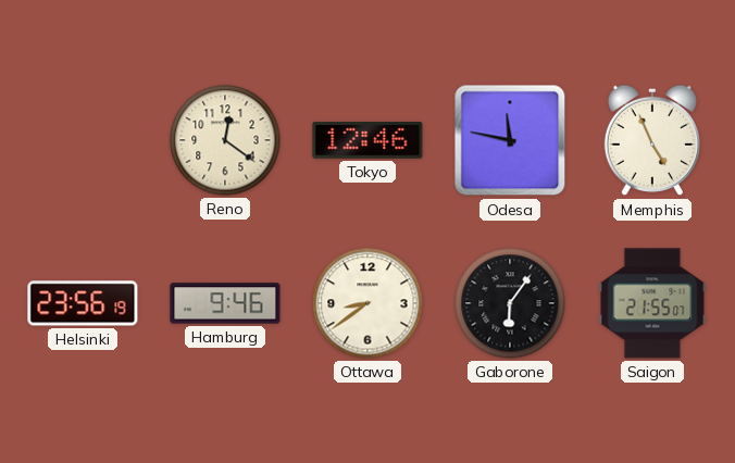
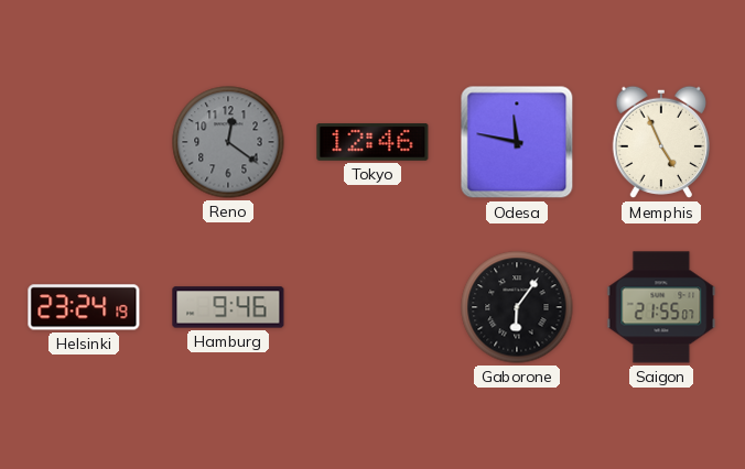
Reno dial: cream -> grey (228, 142)
Helsinki: 23:56 -> 23:24 (84, 307)
Ottawa: 8:39 -> none (367, 303)
